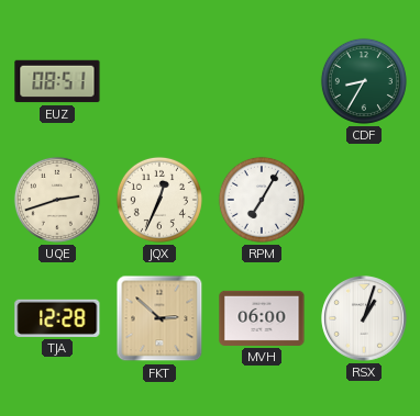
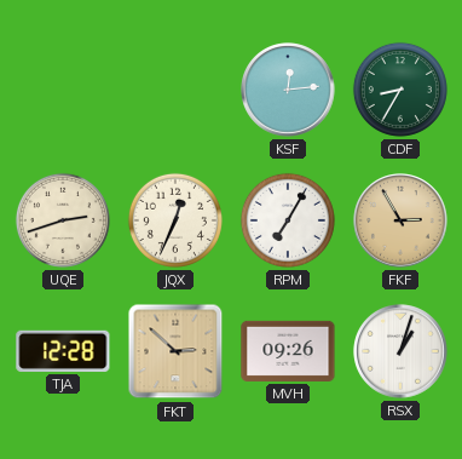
EUZ: 08:51 -> none (57, 81)
KSF: none -> 12:14 (288, 90)
FKF: none -> 2:55 (400, 220)
MVH: 06:00 -> 09:26 (288, 351)
